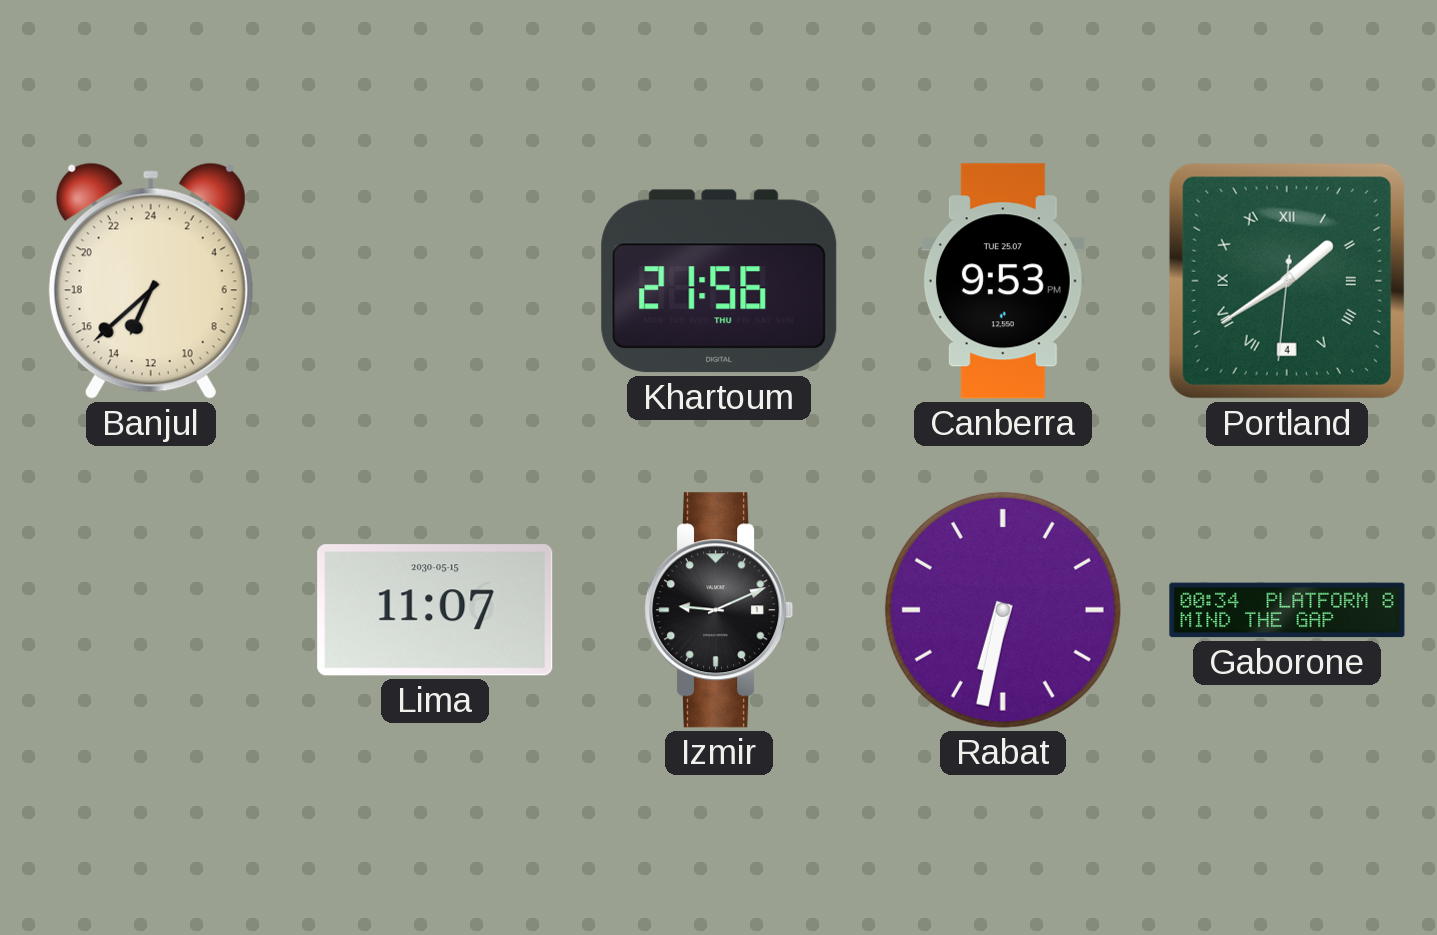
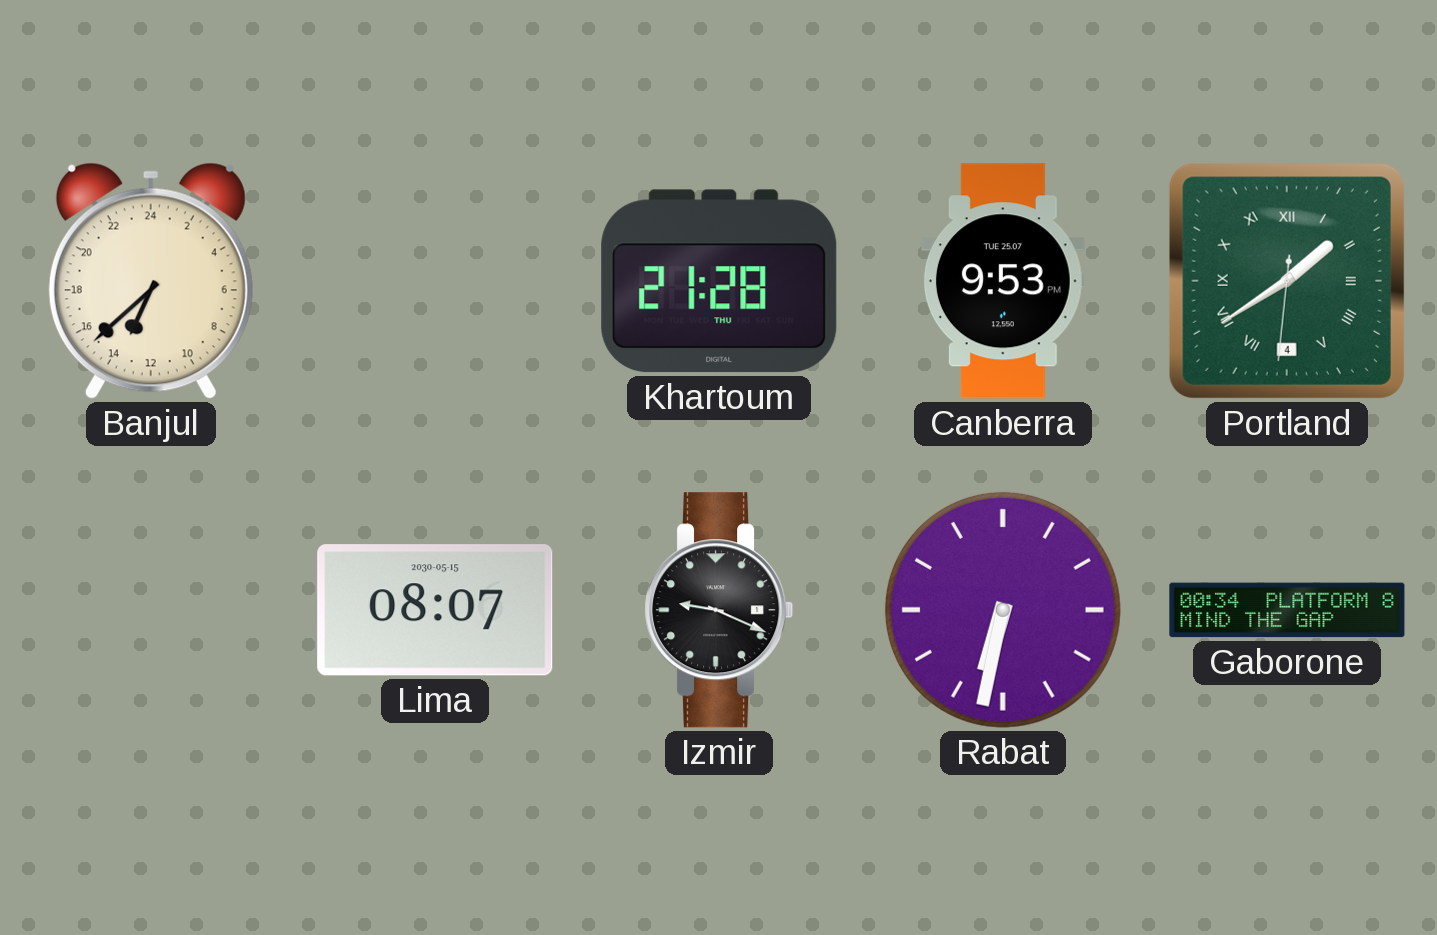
Khartoum: 21:56 -> 21:28 (719, 281)
Lima: 11:07 -> 08:07 (435, 610)
Izmir: 9:11 -> 9:19 (719, 610)
